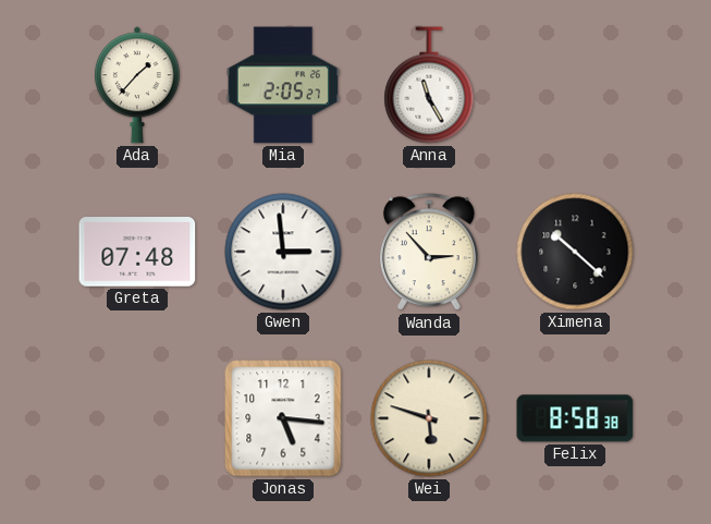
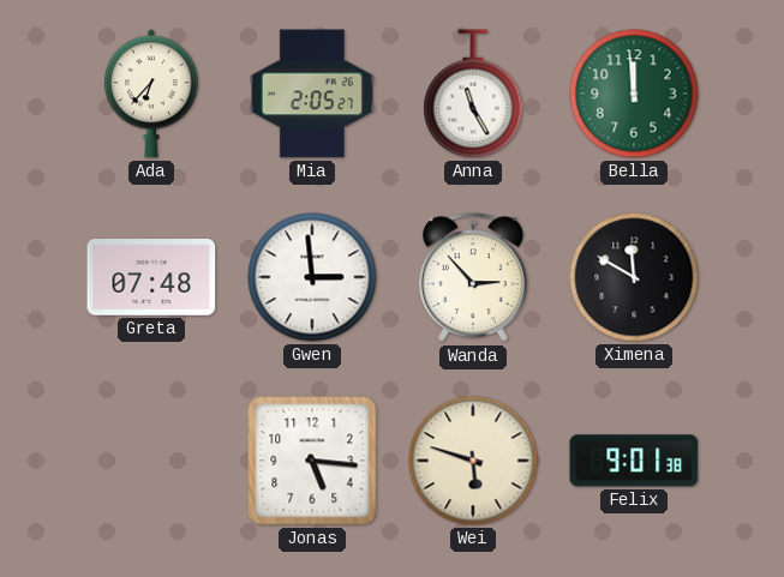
Ada: 1:37 -> 6:37 (151, 94)
Bella: none -> 11:59 (634, 94)
Ximena: 10:22 -> 11:50 (634, 277)
Felix: 8:58 -> 9:01 (634, 461)
